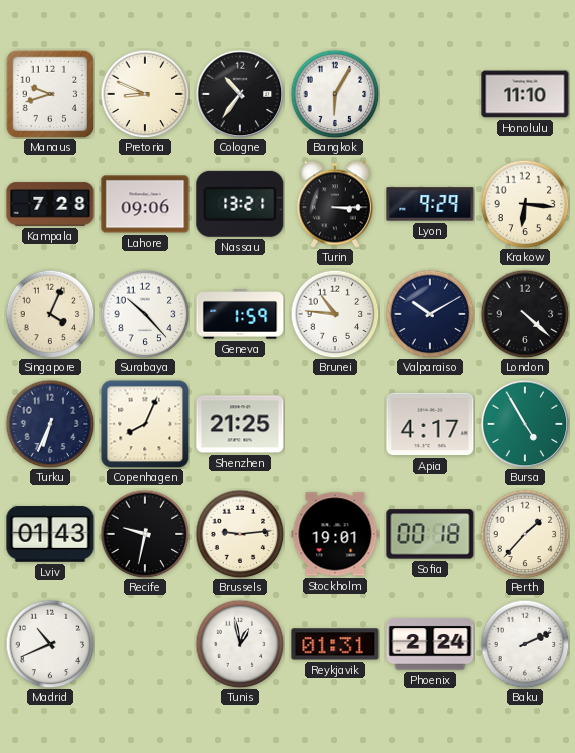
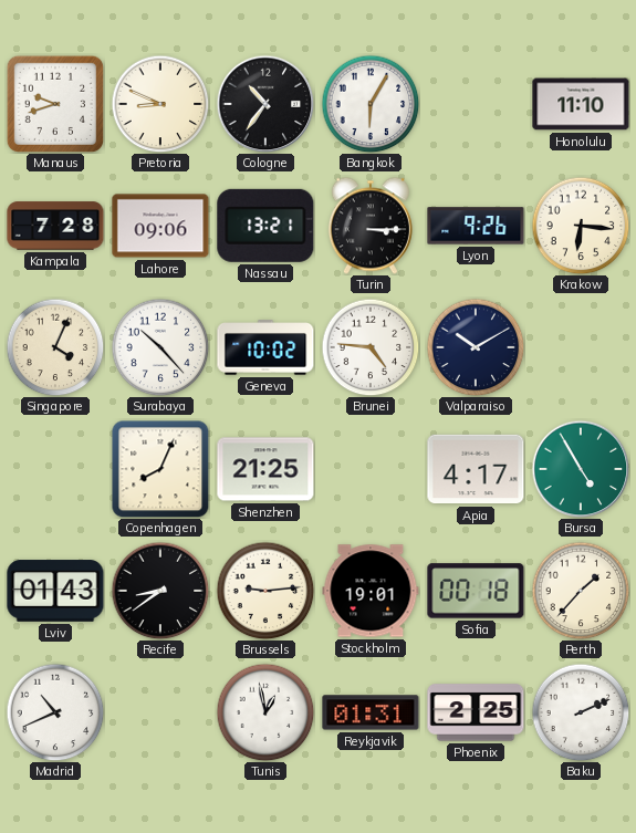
Lyon: 9:29 -> 9:26 (476, 226)
Geneva: 1:59 -> 10:02 (265, 347)
Brunei: 10:46 -> 4:46 (371, 347)
London: 4:22 -> none (525, 314)
Turku: 6:34 -> none (50, 424)
Recife: 9:32 -> 8:39 (160, 591)
Phoenix: 2:24 -> 2:25 (476, 712)
